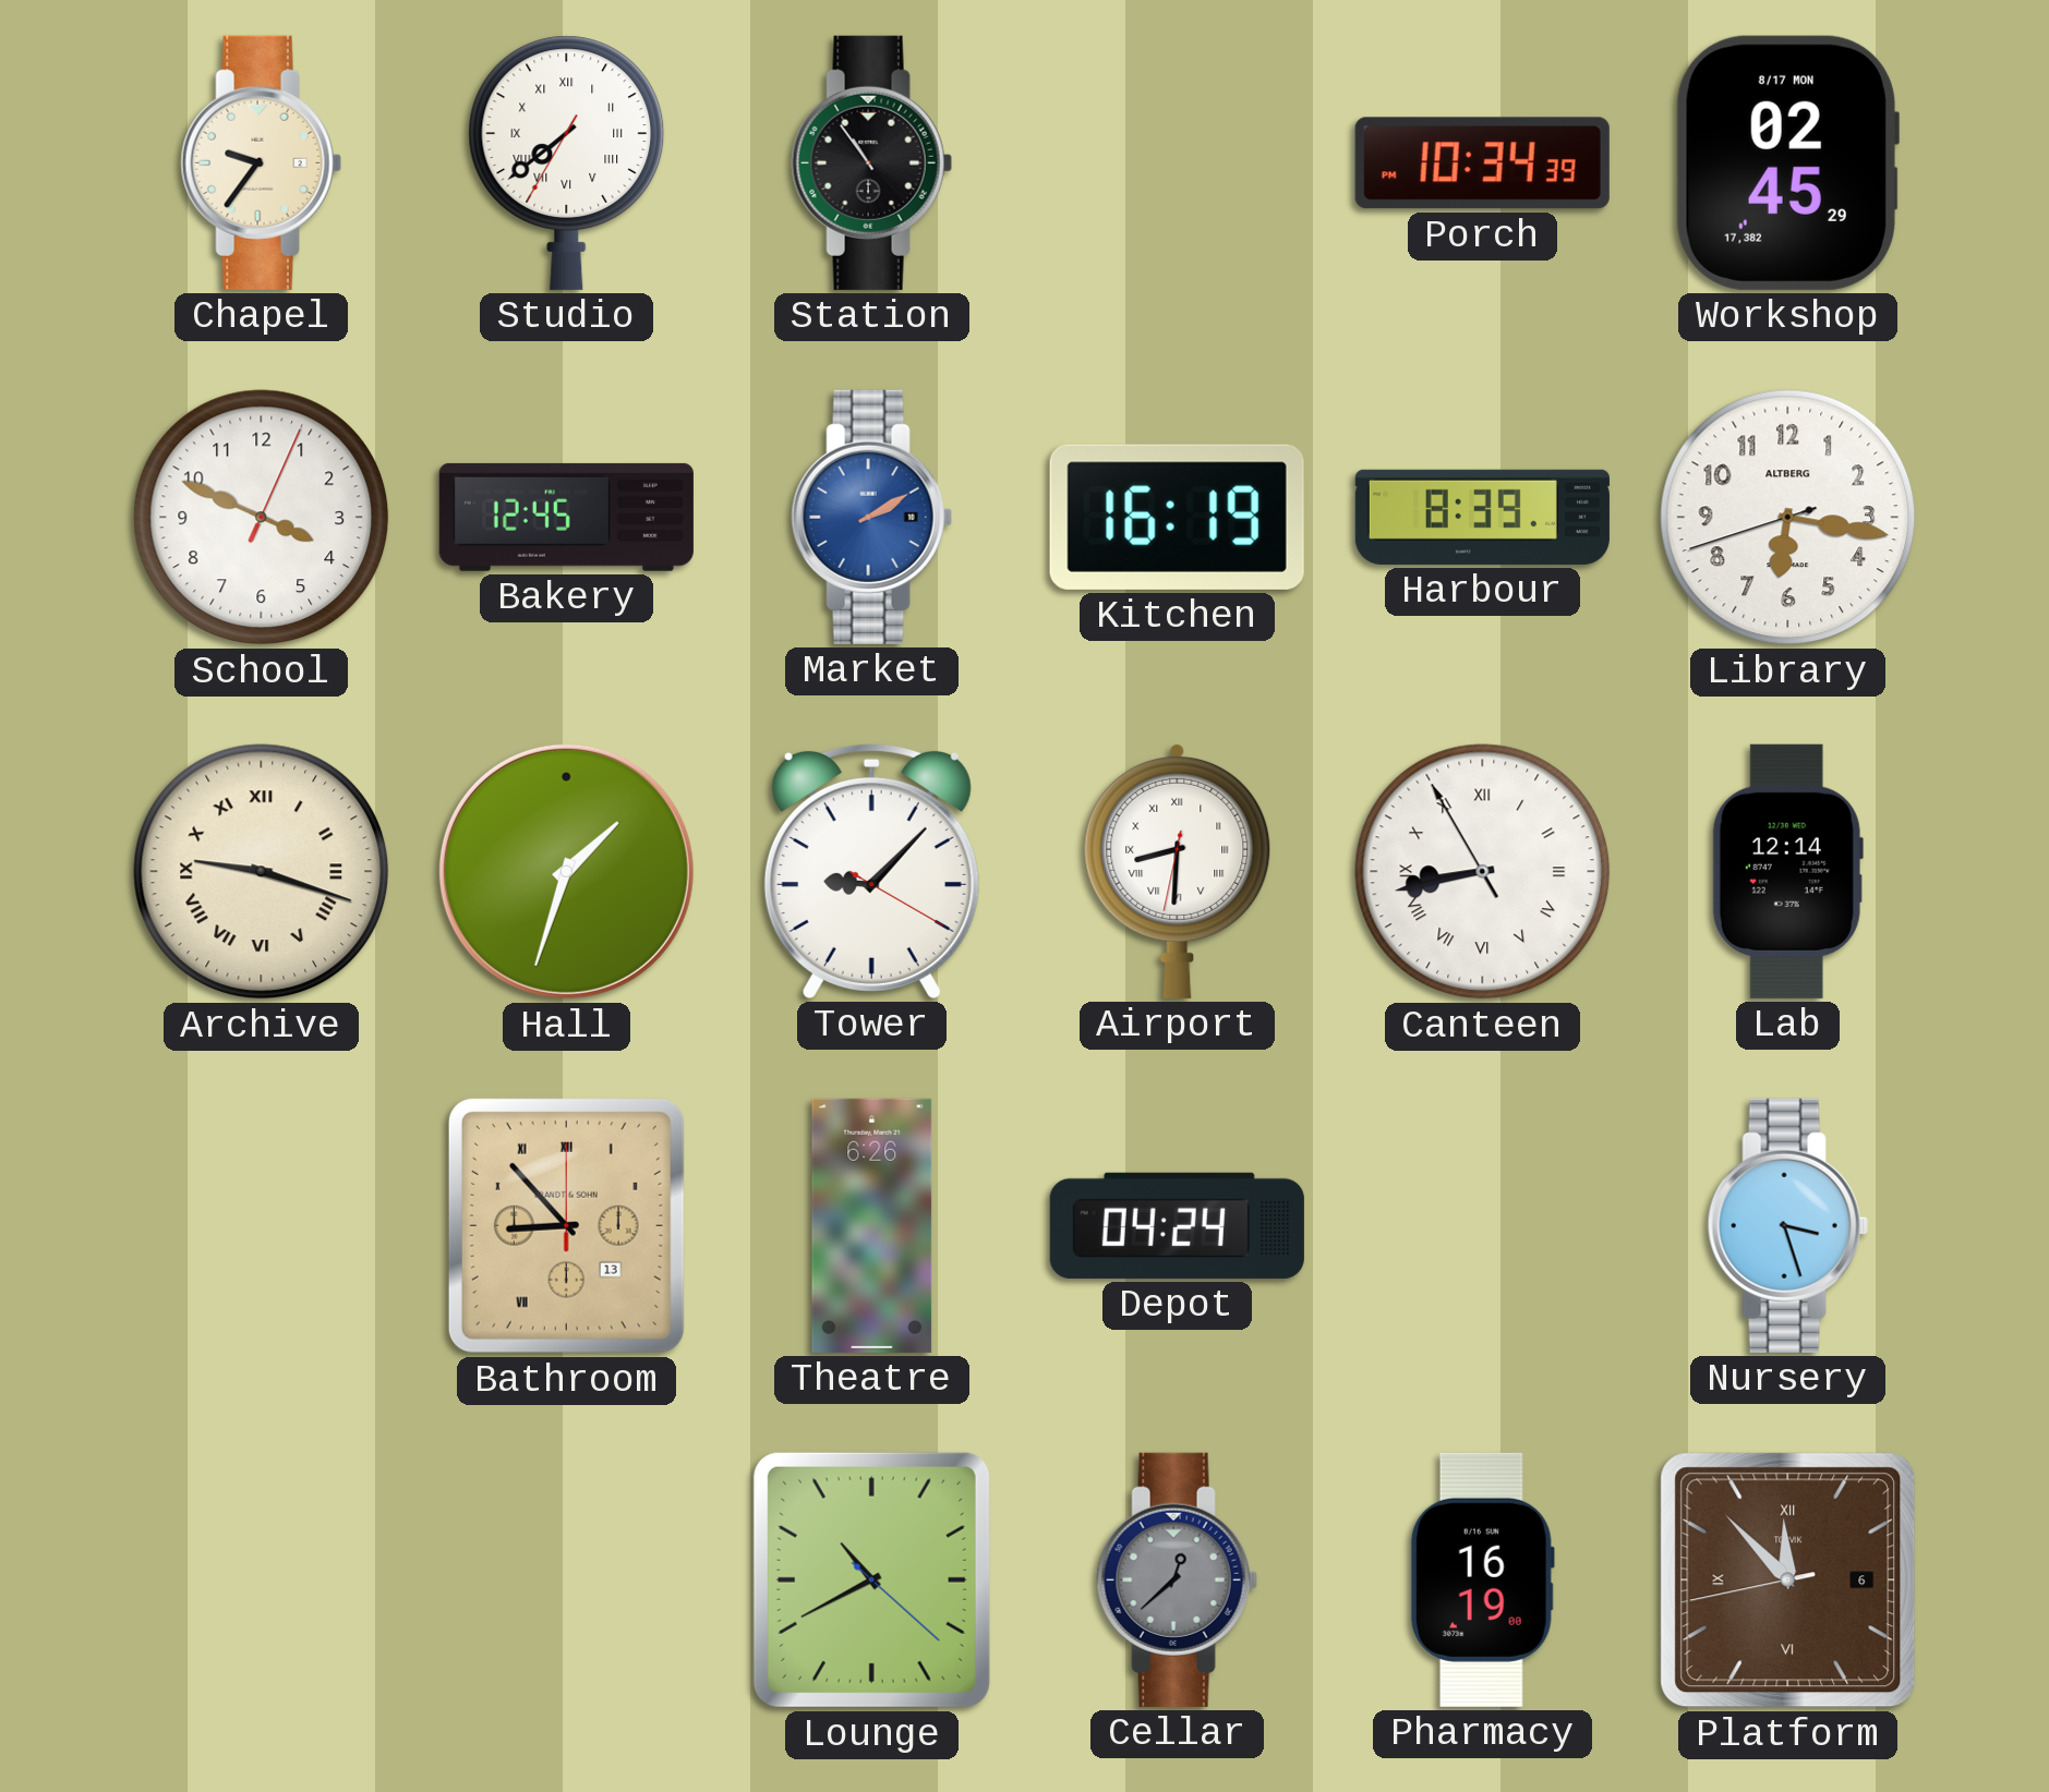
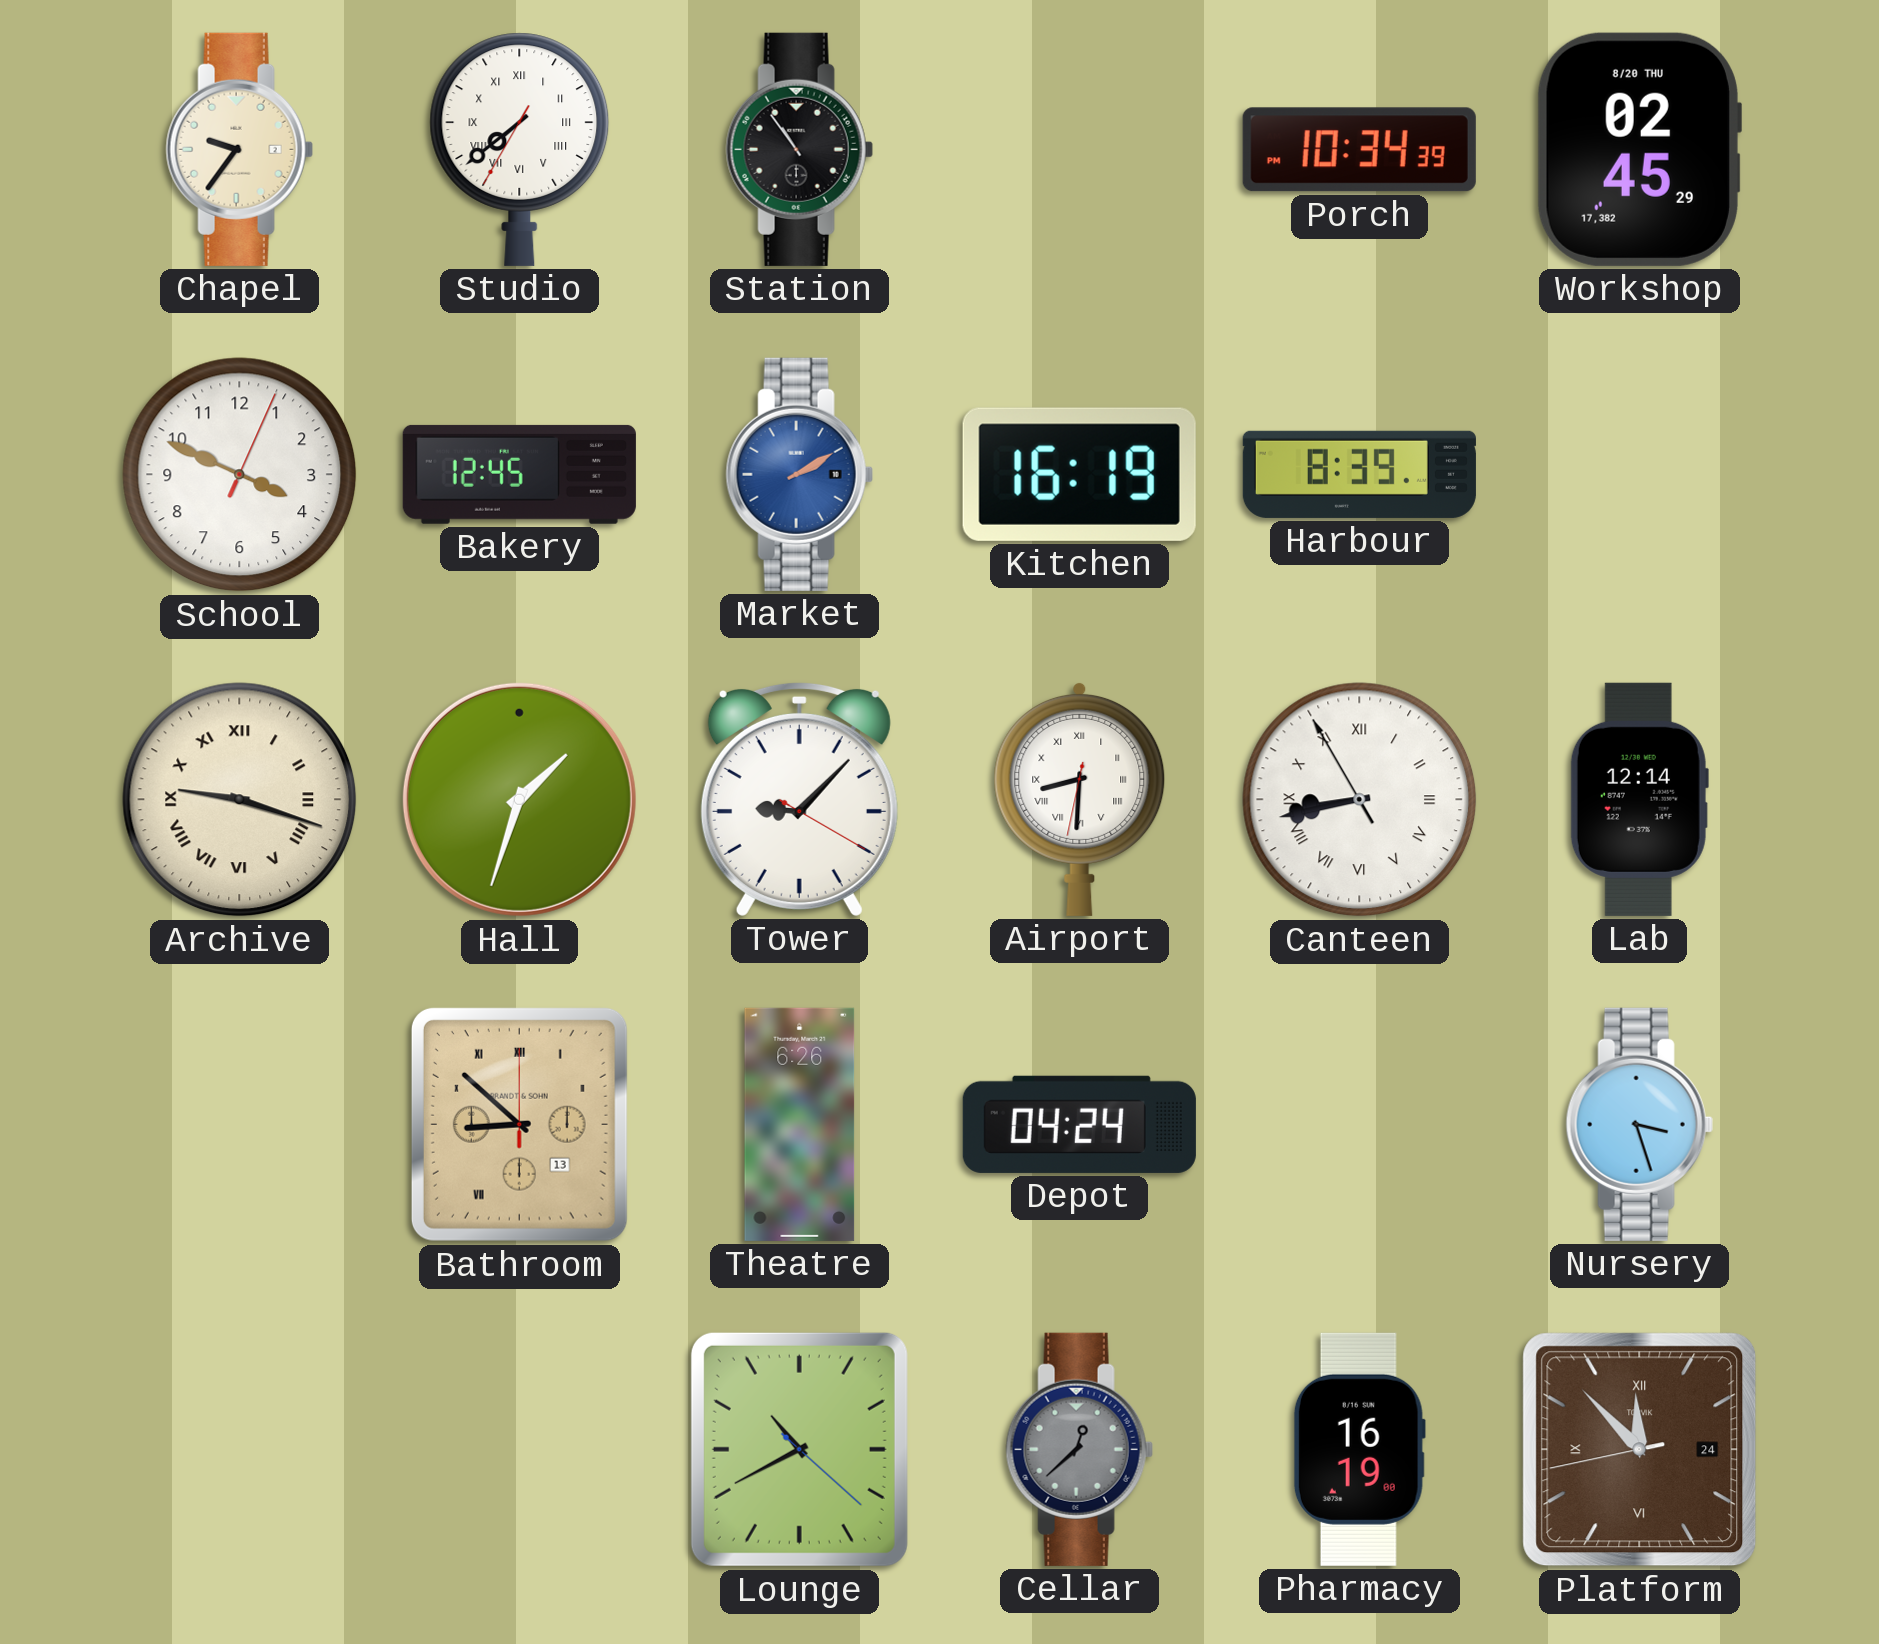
Workshop date: 8/17 MON -> 8/20 THU (1639, 149)
Library: 6:16 -> none (1788, 518)
Bathroom: 8:53 -> 8:52 (519, 1124)
Platform date: 6 -> 24 (1640, 1450)
